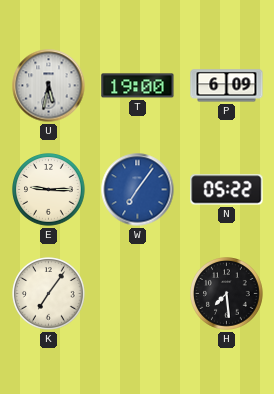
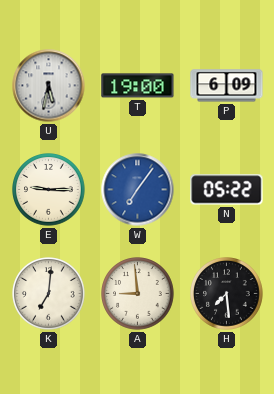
K: 7:06 -> 7:01 (49, 294)
A: none -> 8:59 (138, 294)
